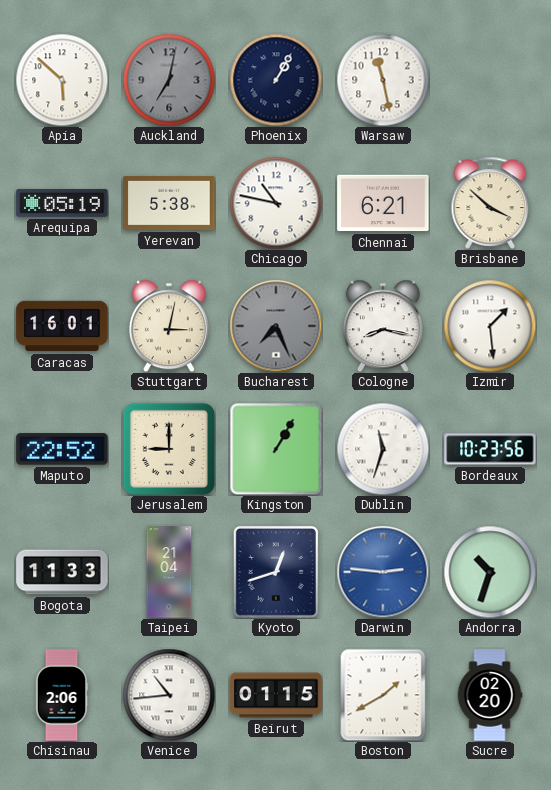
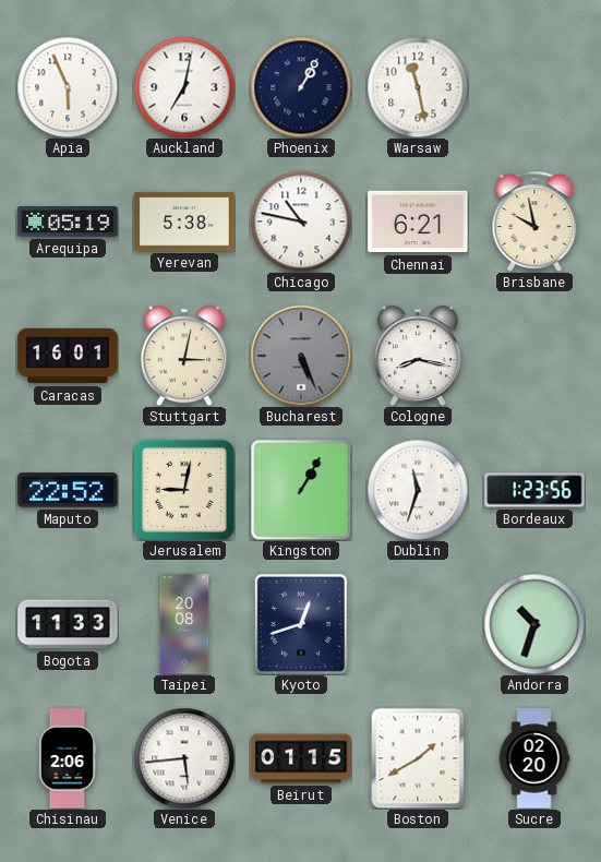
Apia: 5:52 -> 5:56 (68, 87)
Auckland dial: grey -> white (184, 87)
Brisbane: 3:52 -> 9:58 (534, 222)
Bucharest: 7:26 -> 5:26 (301, 356)
Izmir: 1:29 -> none (490, 326)
Jerusalem: 9:00 -> 9:02 (184, 490)
Bordeaux: 10:23 -> 1:23 (534, 490)
Taipei: 21:04 -> 20:08 (184, 624)
Darwin: 2:46 -> none (383, 572)
Venice: 10:44 -> 5:44 (184, 758)
